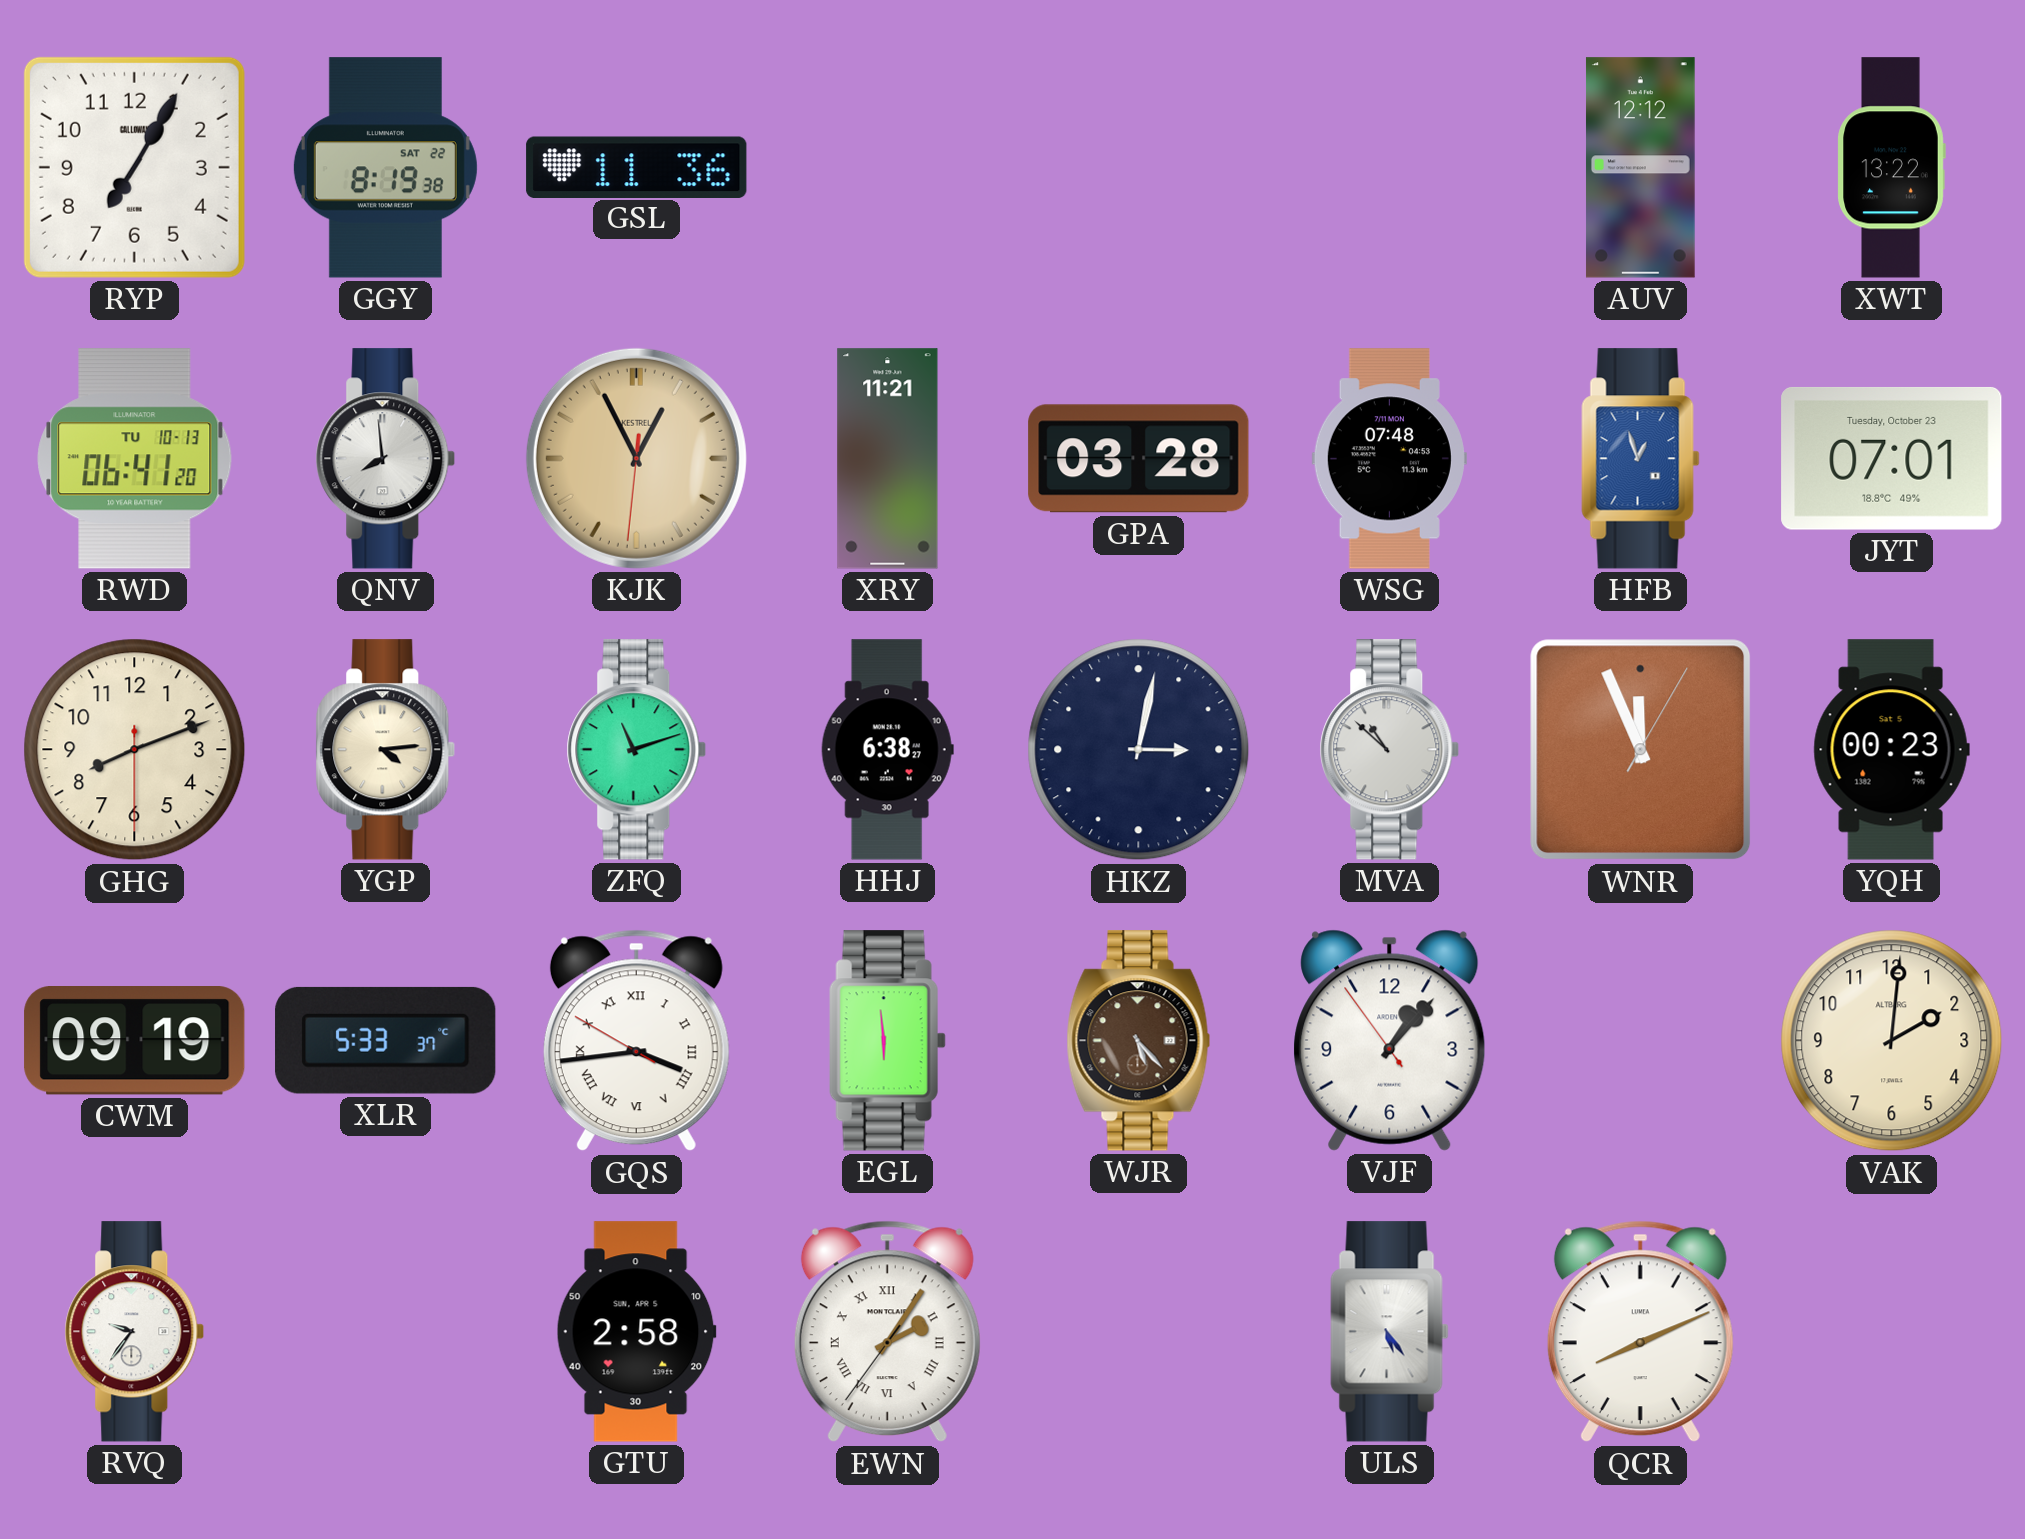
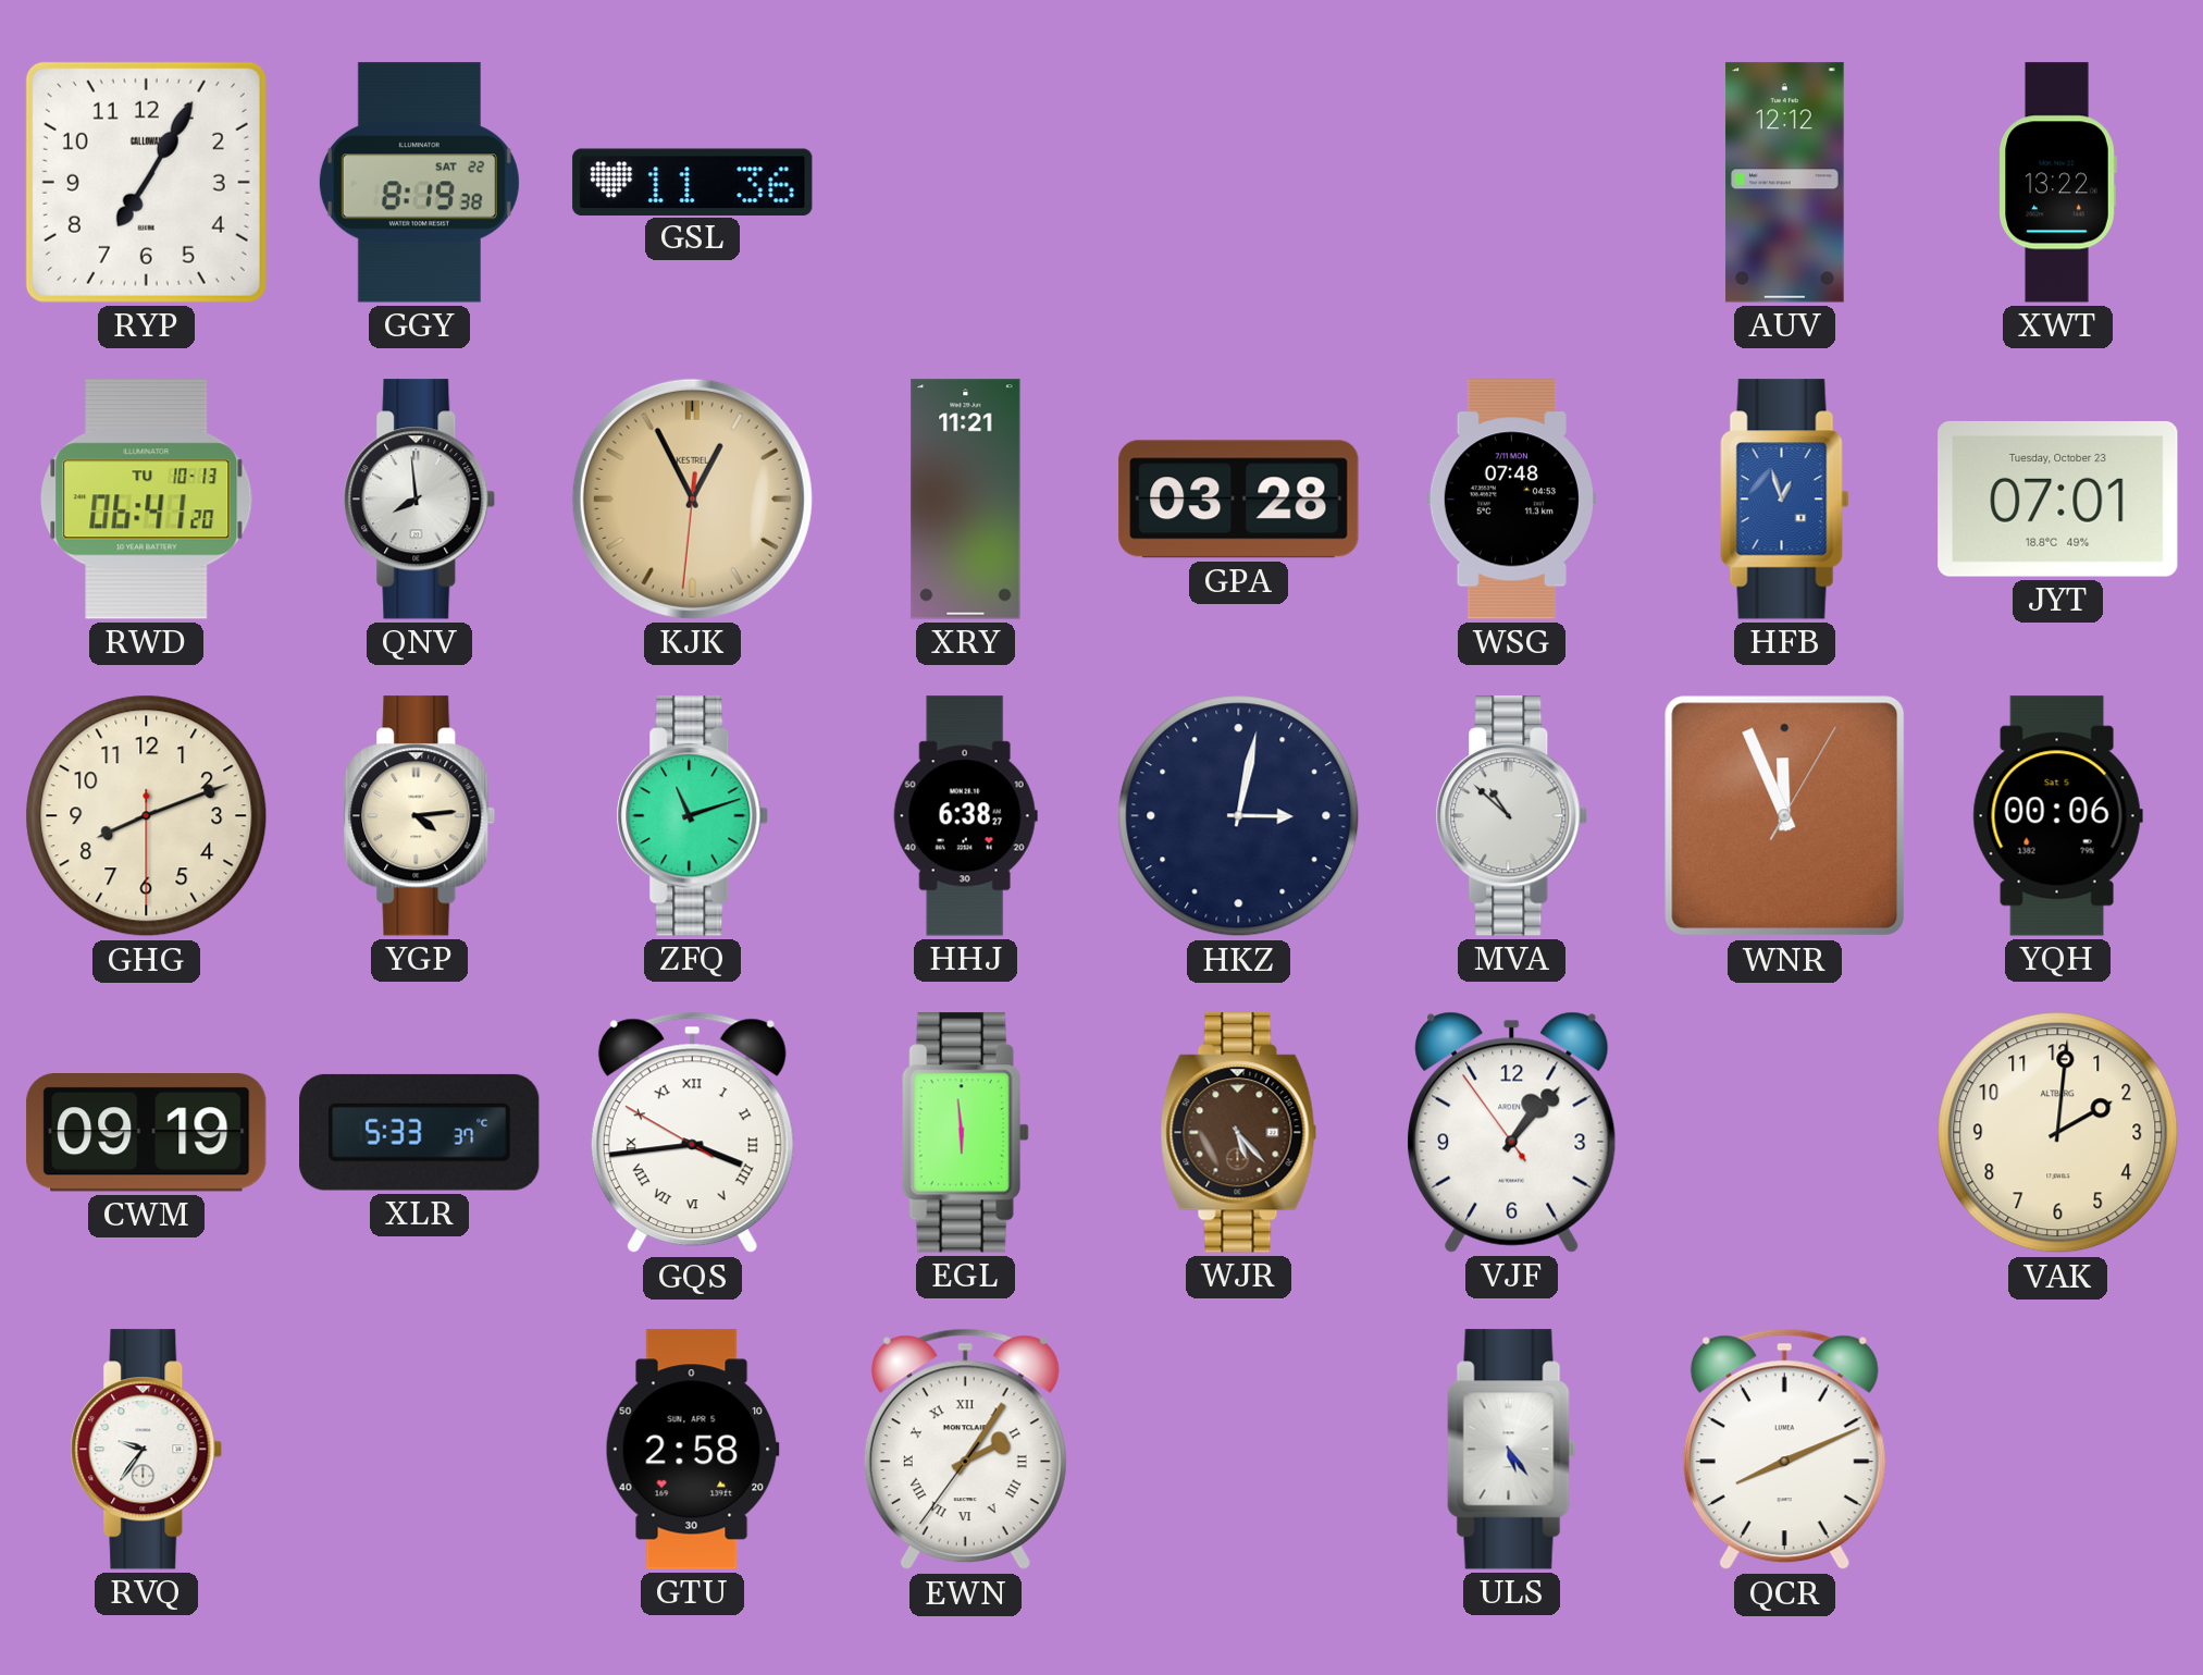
YQH: 00:23 -> 00:06 (2057, 816)
